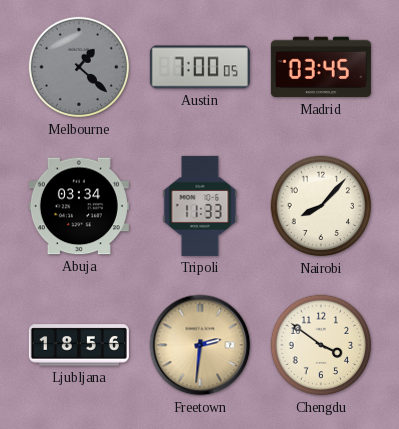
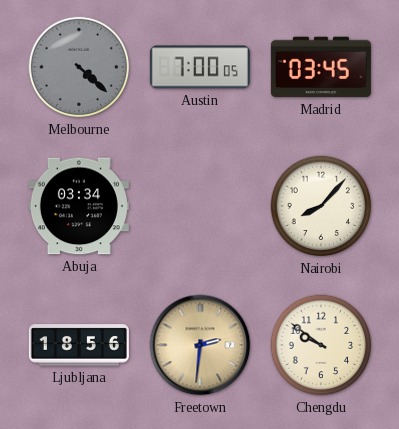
Melbourne: 1:22 -> 4:22 (79, 67)
Tripoli: 11:33 -> none (200, 206)
Chengdu: 3:51 -> 9:51 (321, 345)
